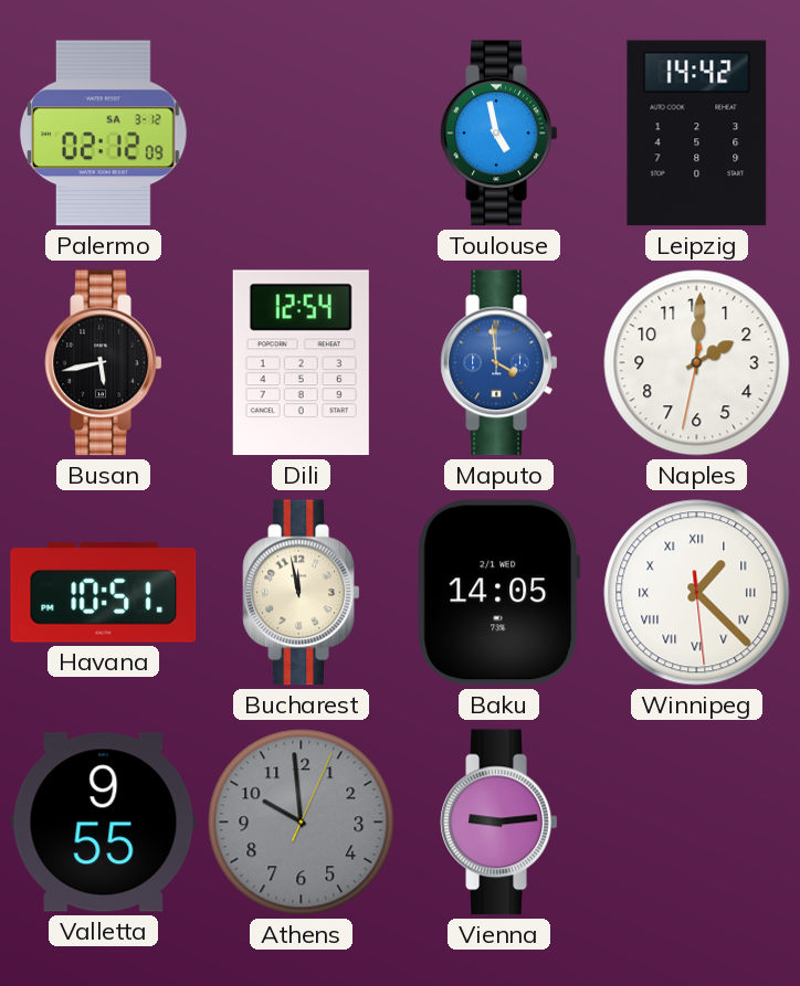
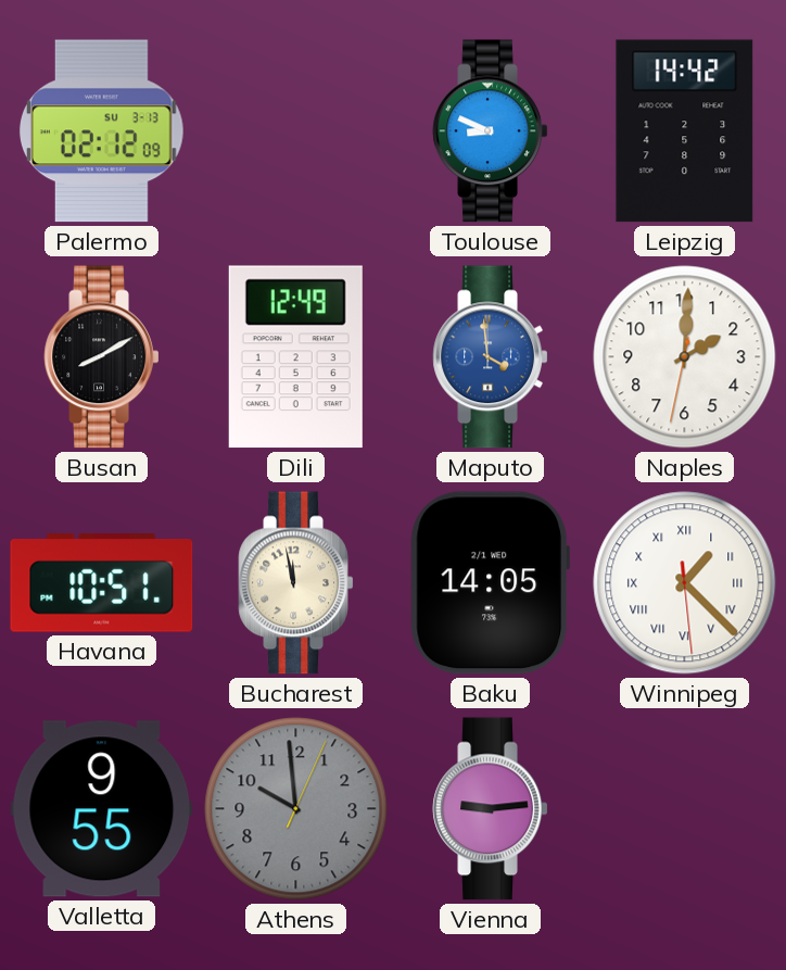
Palermo date: SA 3-12 -> SU 3-13 (101, 131)
Toulouse: 4:58 -> 8:49 (491, 131)
Busan: 5:43 -> 8:10 (102, 357)
Dili: 12:54 -> 12:49 (295, 357)
